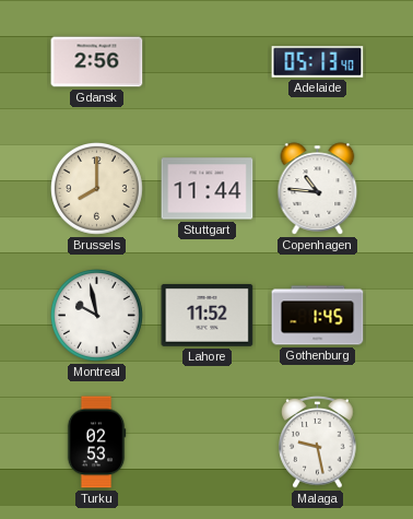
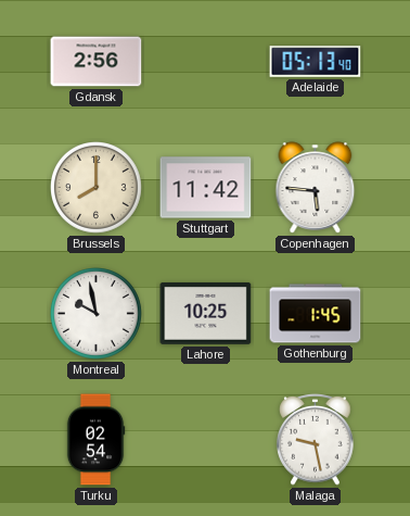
Stuttgart: 11:44 -> 11:42 (206, 188)
Copenhagen: 10:46 -> 5:46 (316, 188)
Lahore: 11:52 -> 10:25 (206, 313)
Turku: 02:53 -> 02:54 (95, 440)
